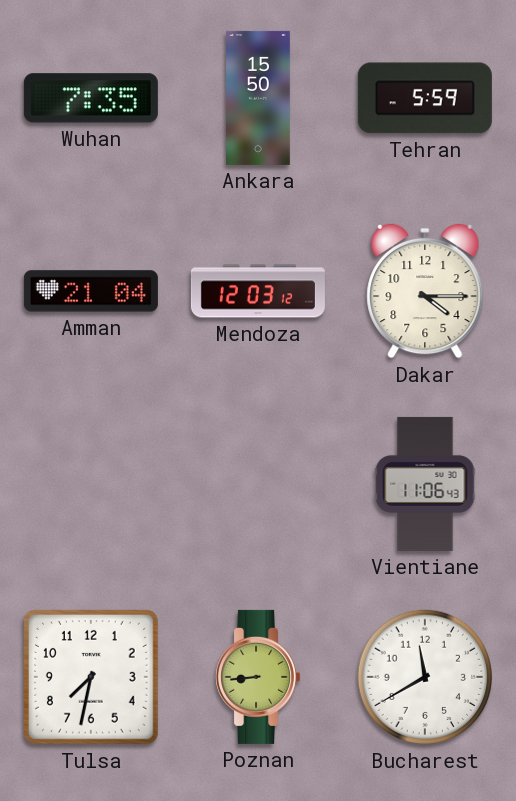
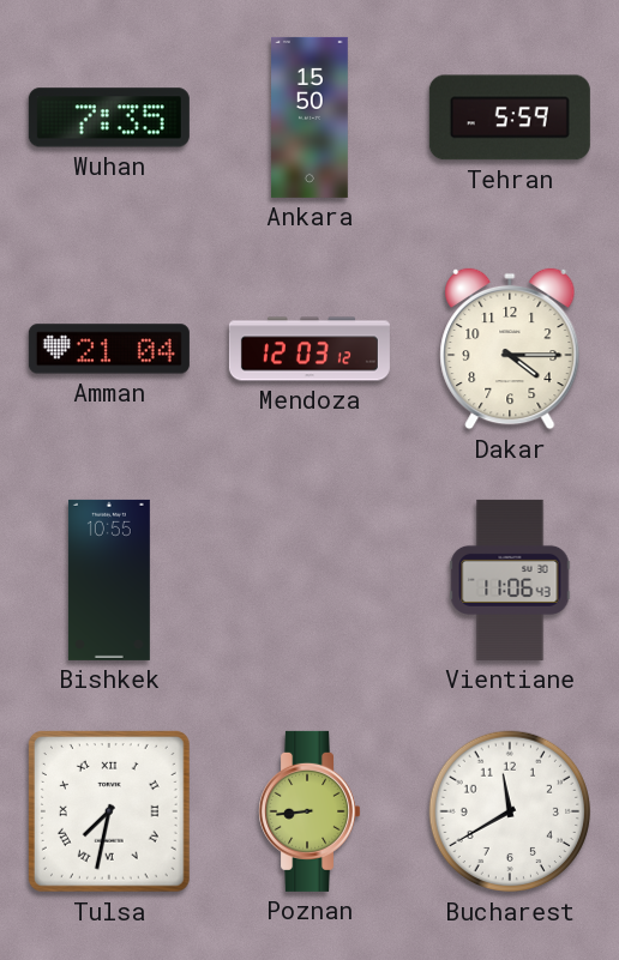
Bishkek: none -> 10:55 (109, 580)
Tulsa numerals: Arabic -> Roman (109, 811)
